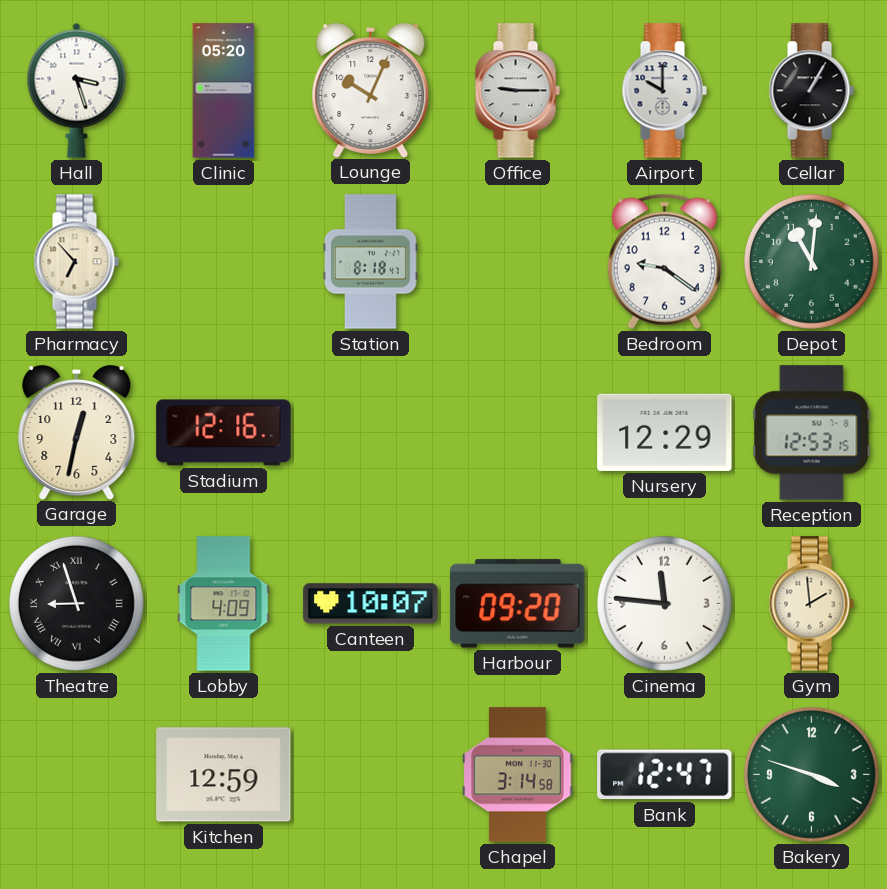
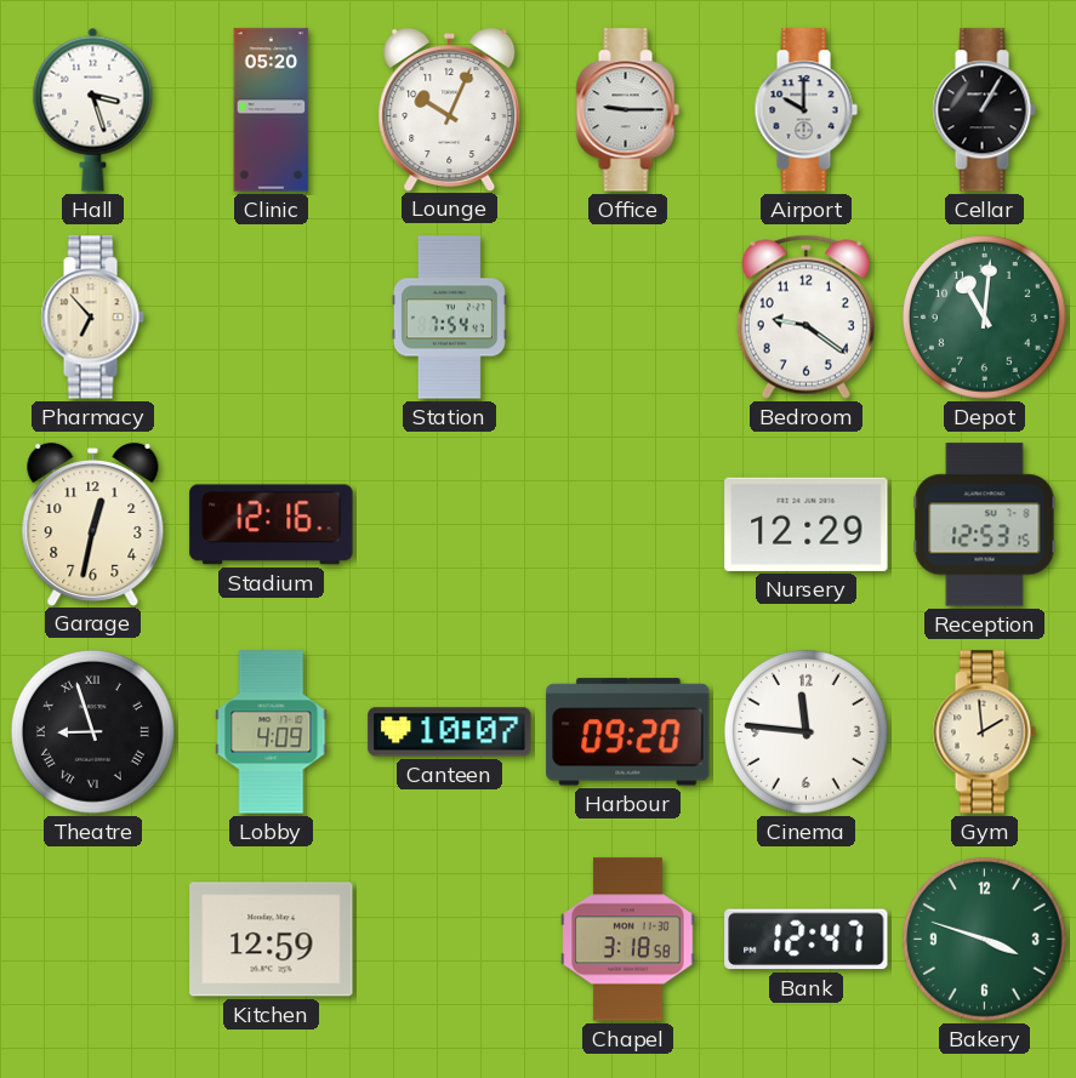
Station: 8:18 -> 7:54 (449, 318)
Chapel: 3:14 -> 3:18 (628, 940)
